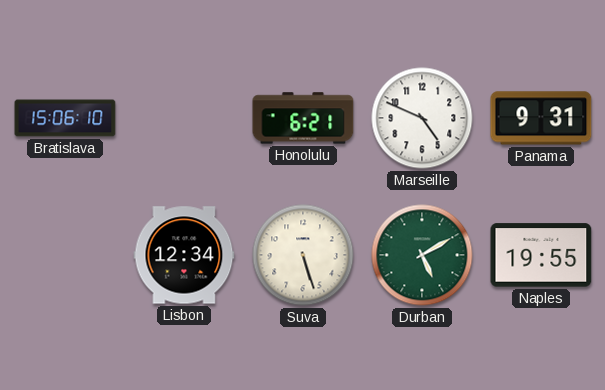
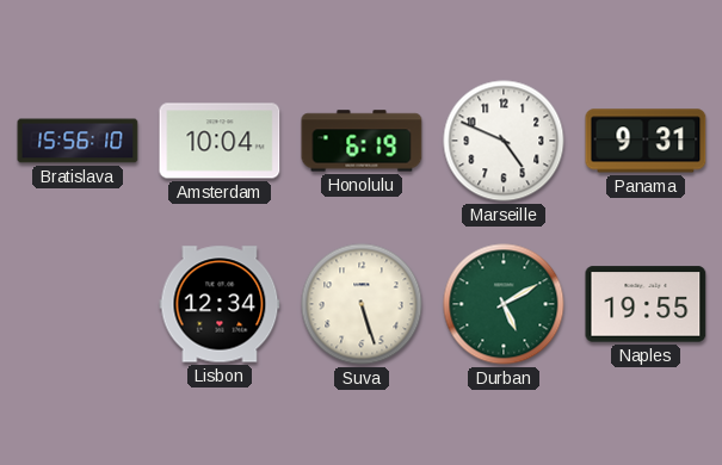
Bratislava: 15:06 -> 15:56 (78, 141)
Amsterdam: none -> 10:04 (220, 141)
Honolulu: 6:21 -> 6:19 (362, 141)
